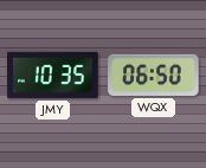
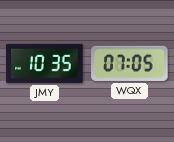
WQX: 06:50 -> 07:05 (130, 63)
